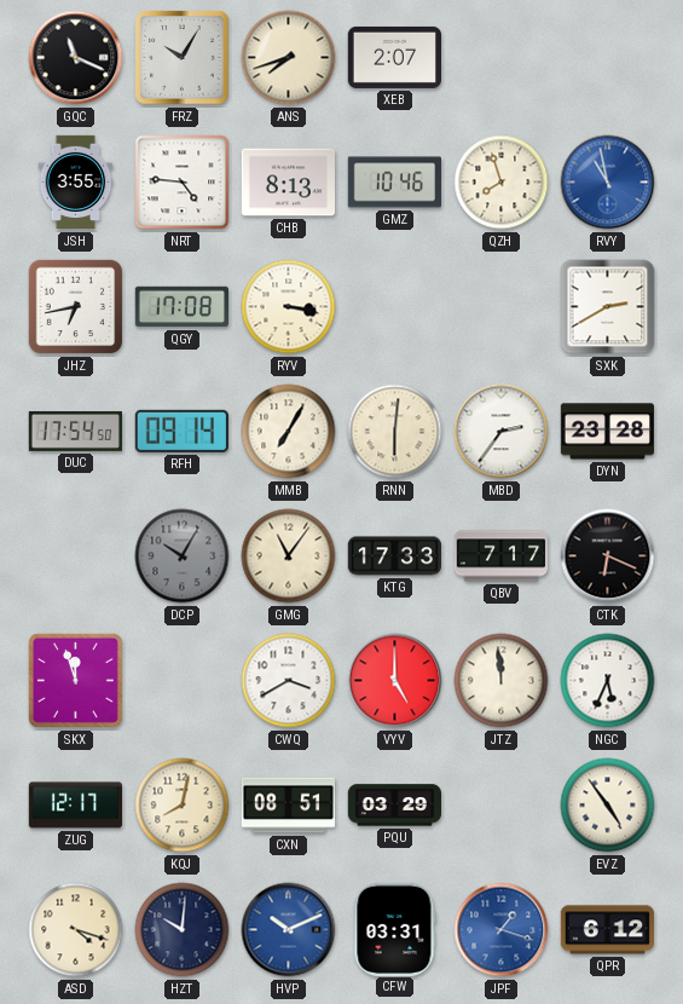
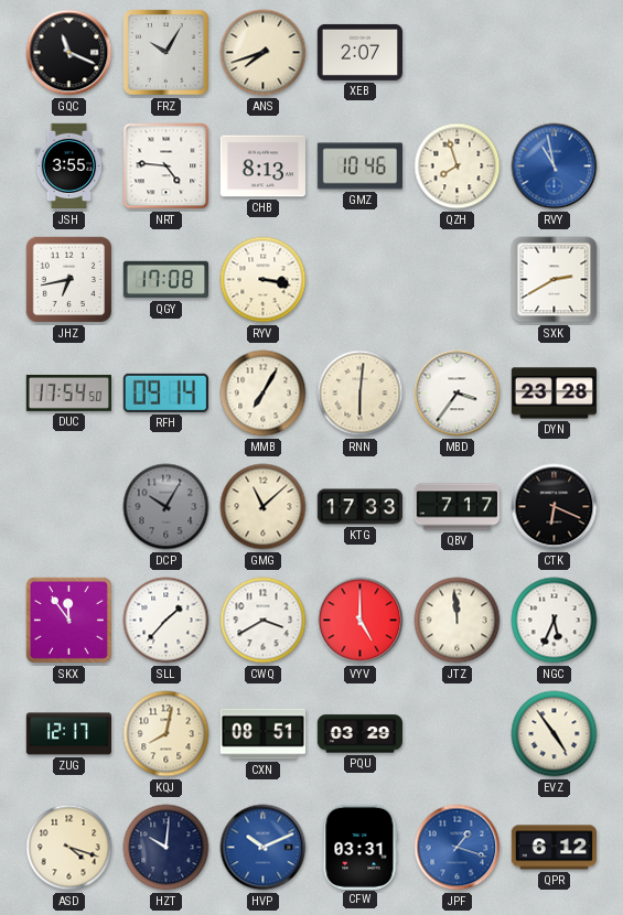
MBD: 2:36 -> 3:36 (458, 394)
GMG: 11:06 -> 11:08 (264, 507)
SKX: 11:57 -> 11:54 (68, 620)
SLL: none -> 1:37 (167, 621)
